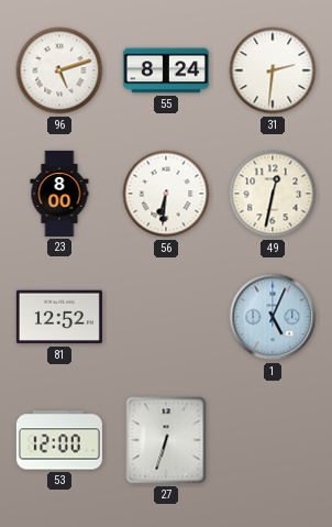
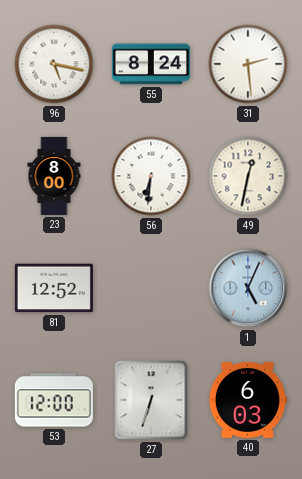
96: 5:12 -> 5:17 (54, 64)
31: 2:31 -> 2:29 (248, 64)
40: none -> 6:03 (247, 400)
